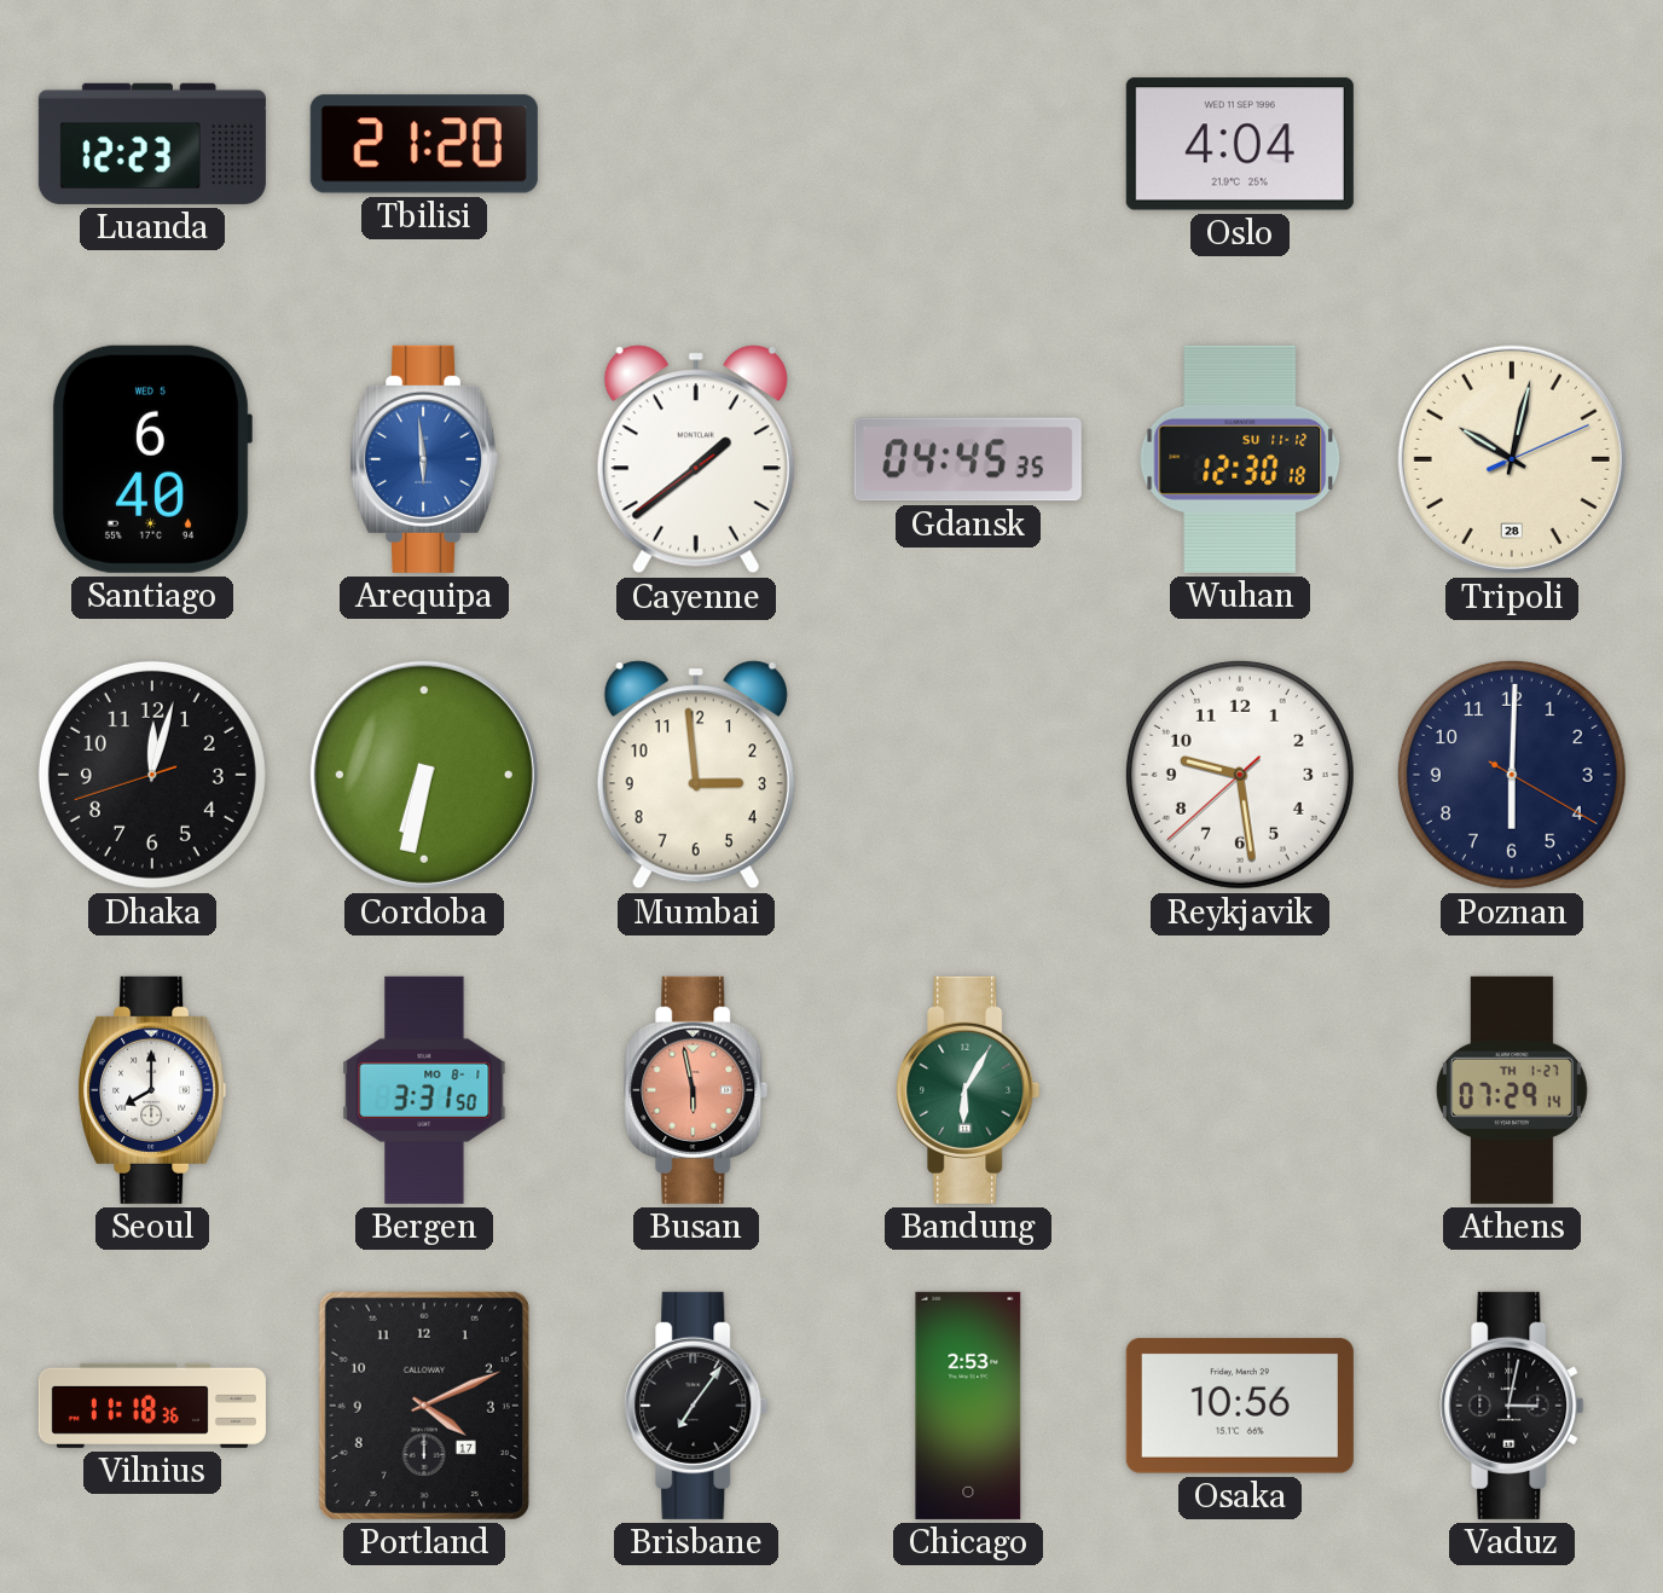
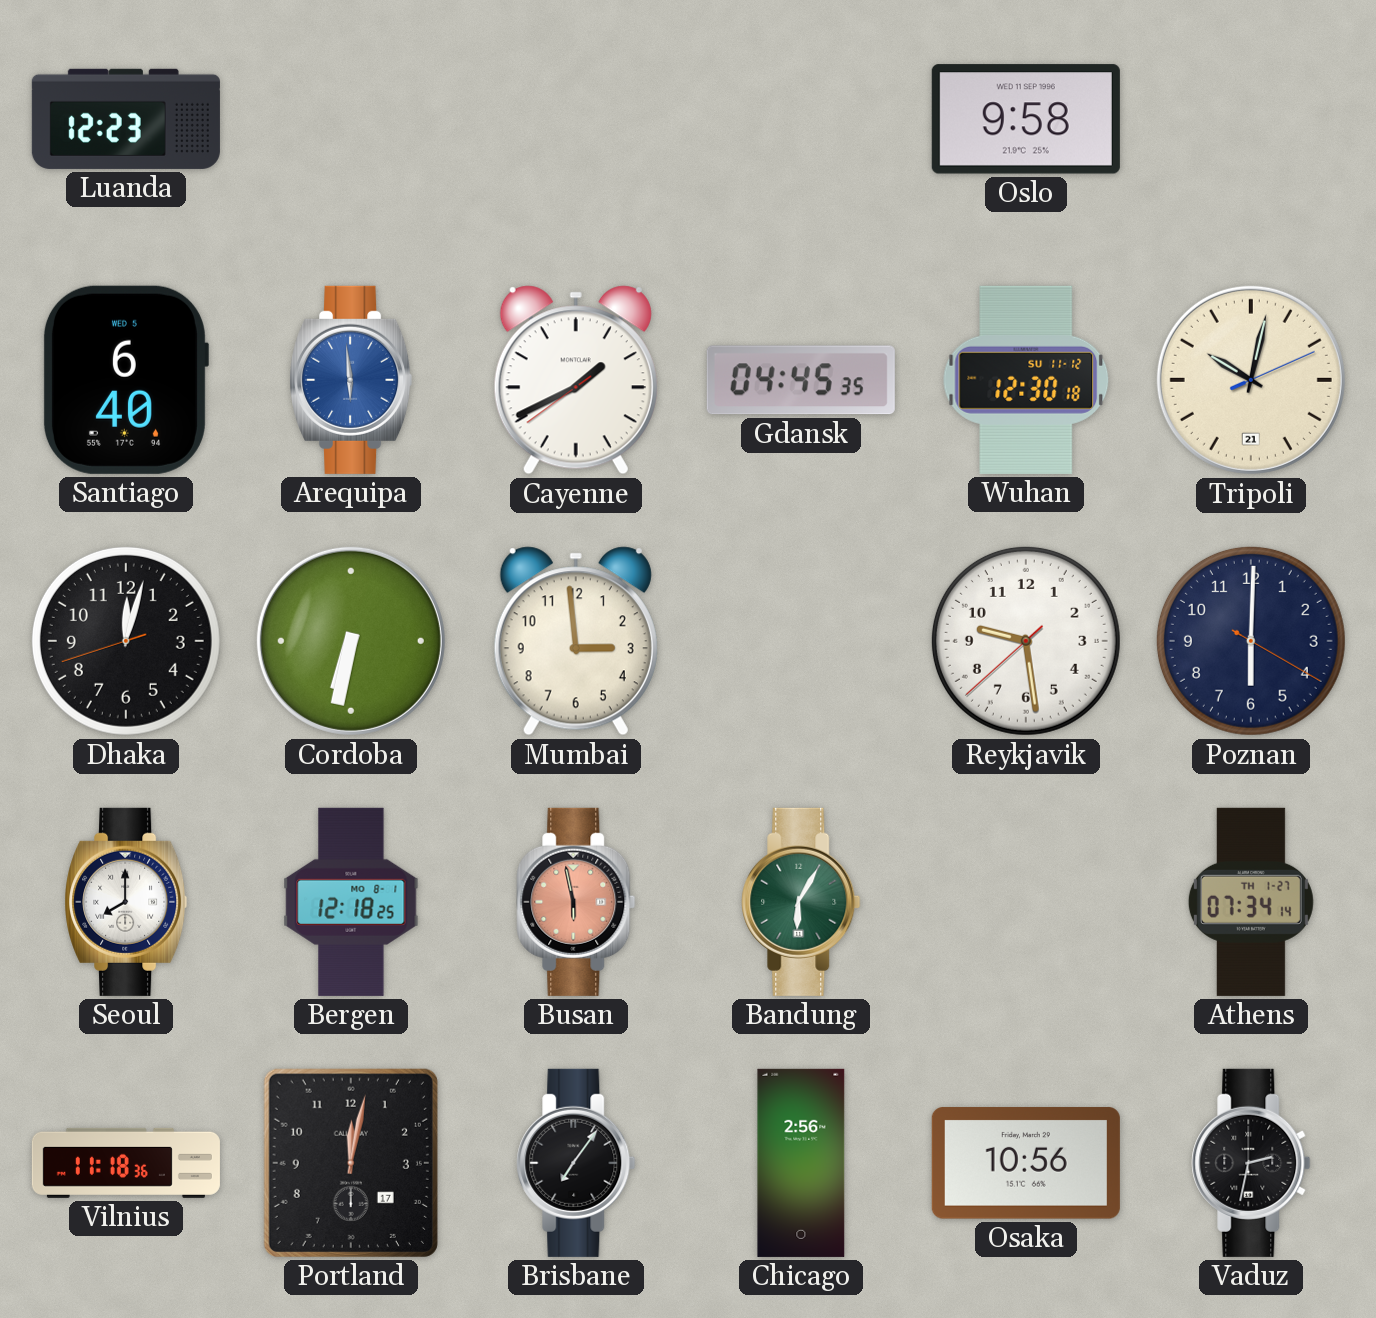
Tbilisi: 21:20 -> none (424, 144)
Oslo: 4:04 -> 9:58 (1026, 119)
Cayenne: 1:38 -> 1:40 (576, 380)
Tripoli date: 28 -> 21 (1251, 380)
Bergen: 3:31 -> 12:18 (351, 902)
Athens: 07:29 -> 07:34 (1251, 902)
Portland: 4:11 -> 12:02 (351, 1163)
Chicago: 2:53 -> 2:56 (801, 1163)
Vaduz: 3:02 -> 2:32 (1251, 1163)
